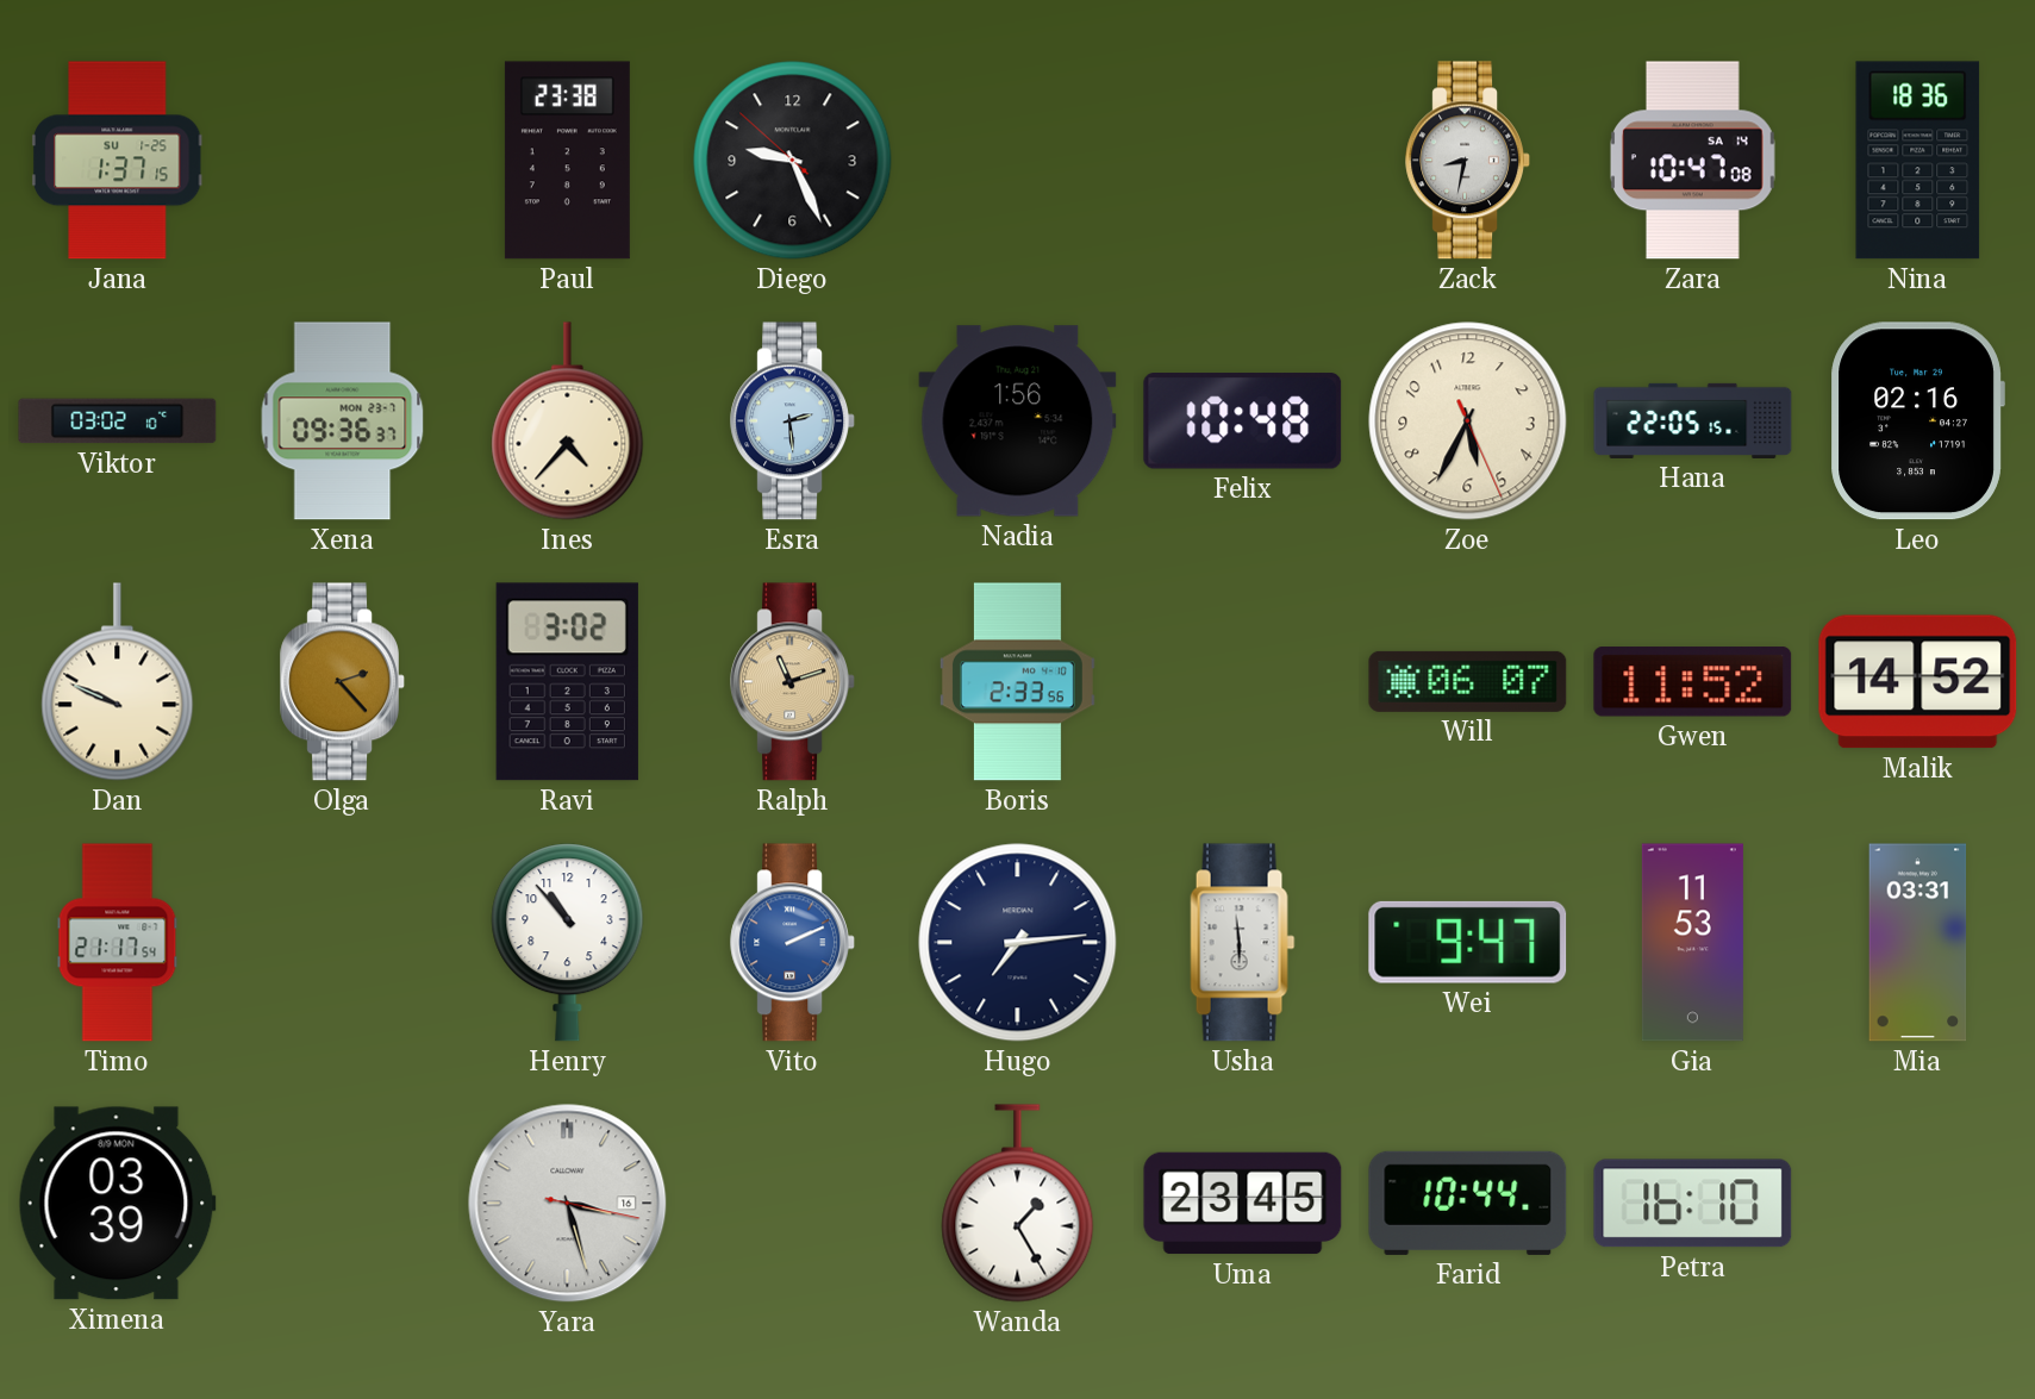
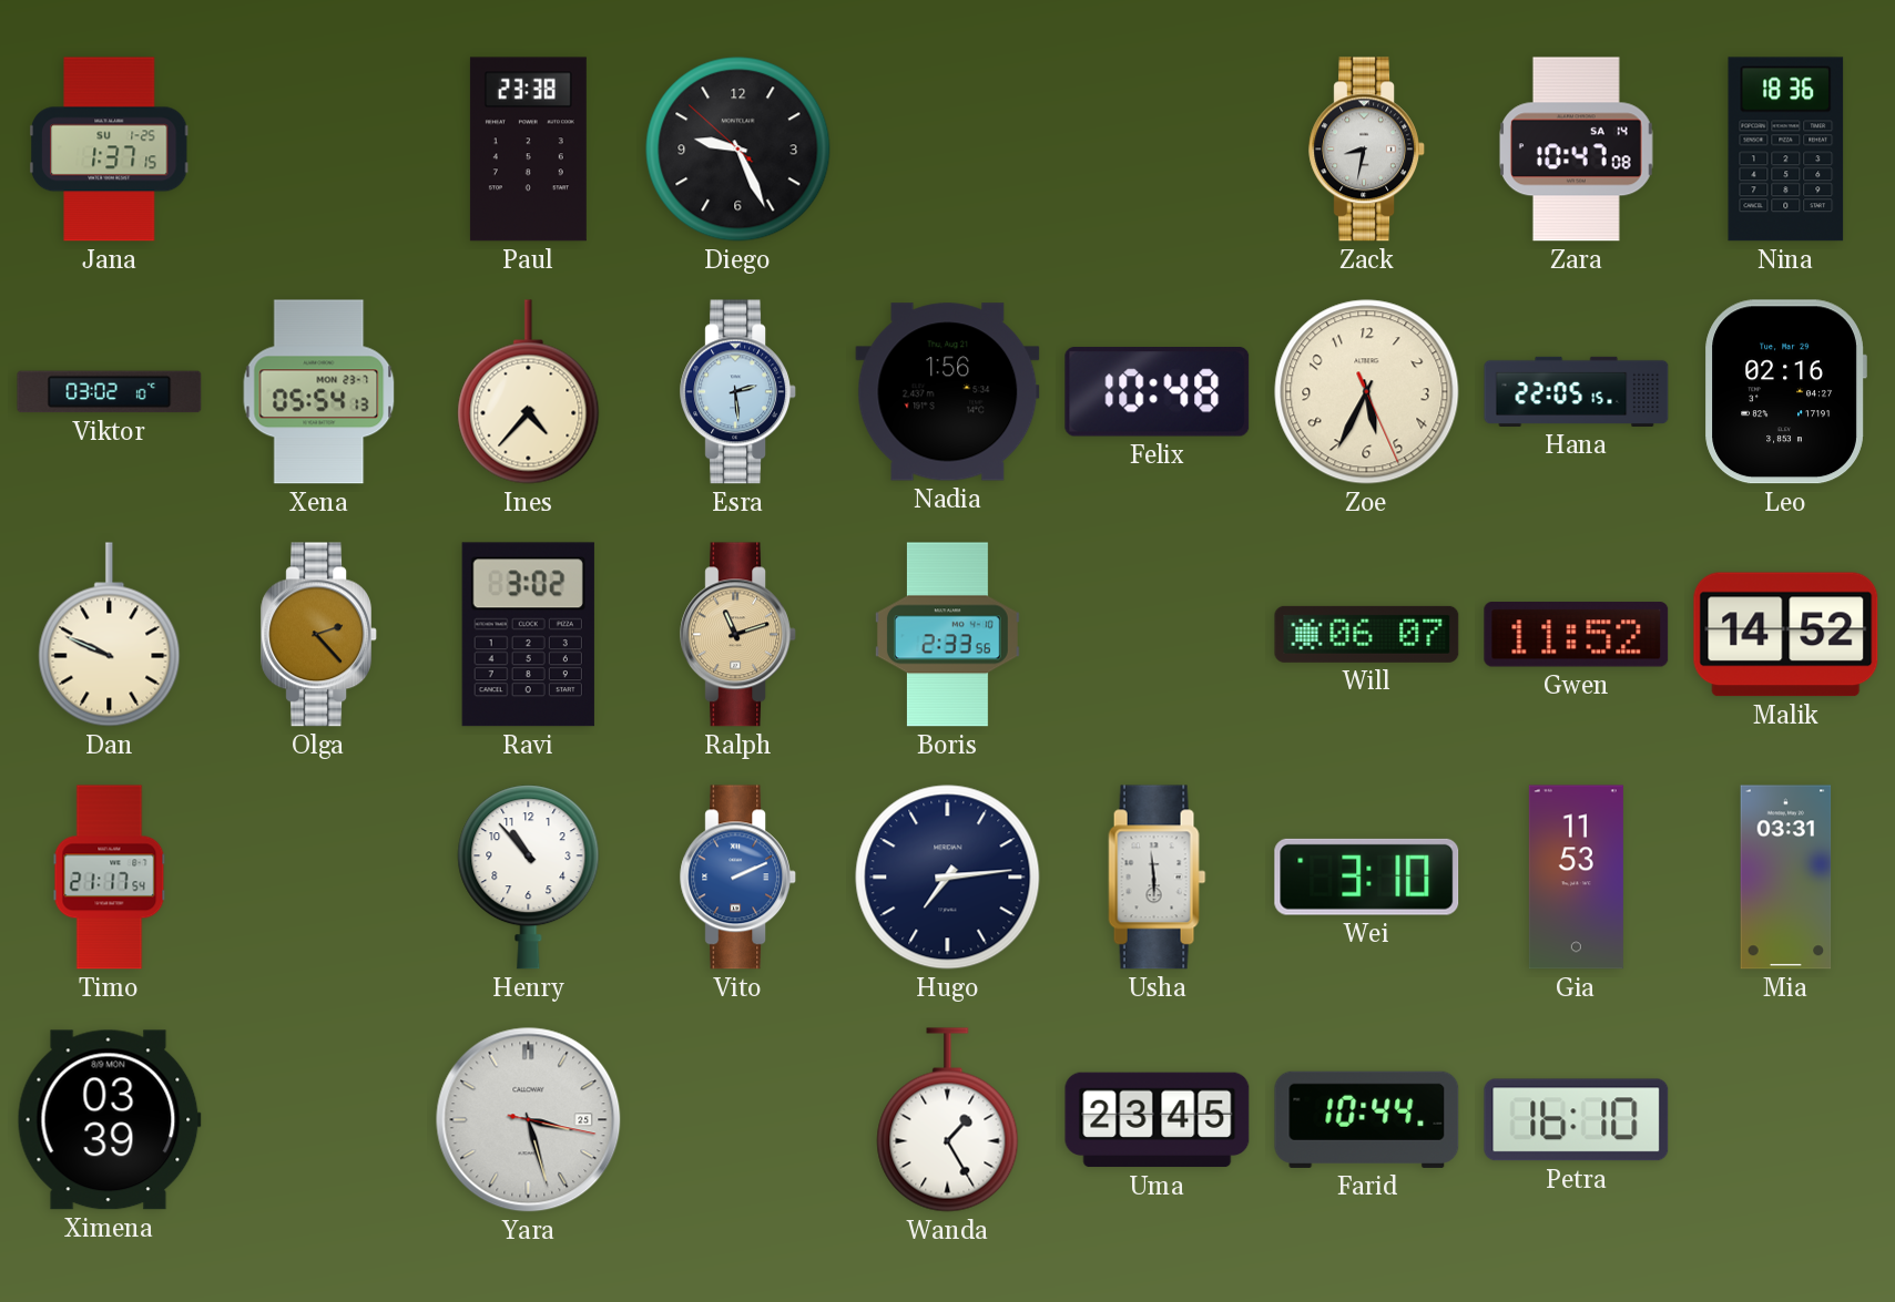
Xena: 09:36 -> 05:54 (319, 392)
Wei: 9:47 -> 3:10 (1367, 876)
Yara date: 16 -> 25 (529, 1120)
